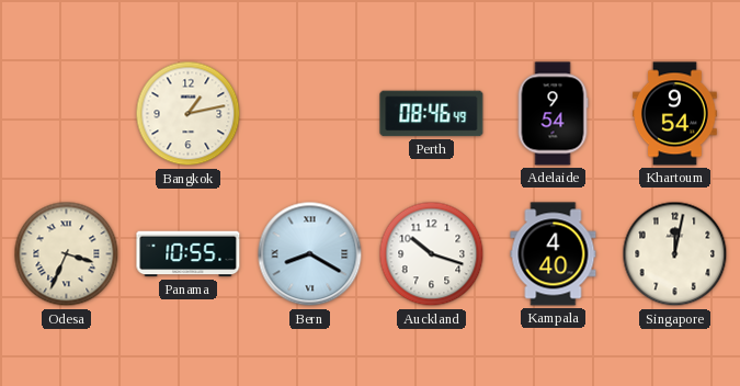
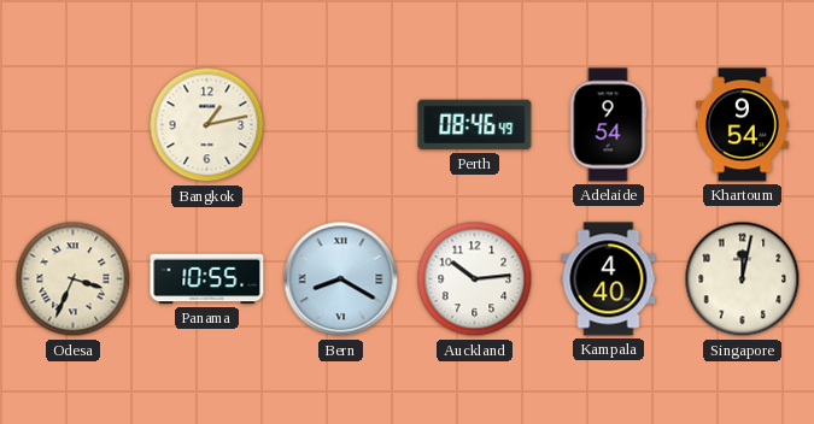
Auckland: 10:18 -> 10:14 (475, 279)
